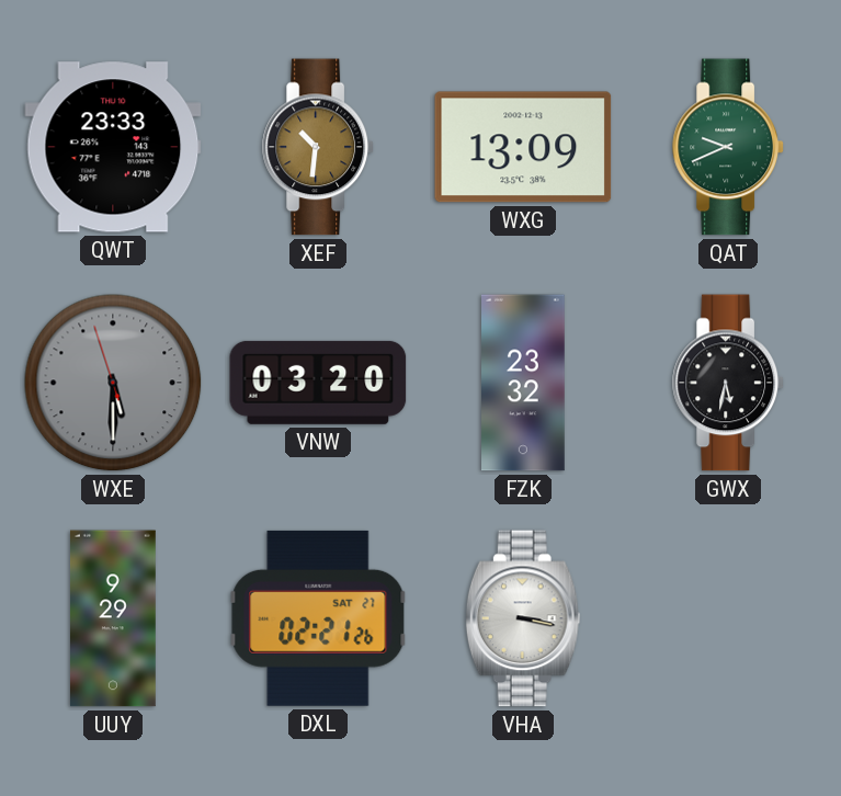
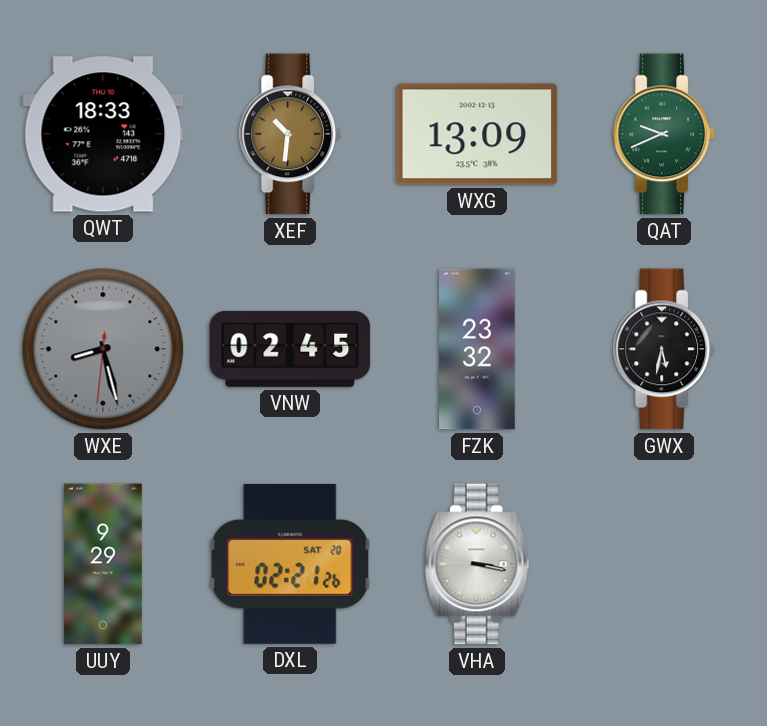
QWT: 23:33 -> 18:33 (103, 134)
WXE: 5:29 -> 8:27 (103, 349)
VNW: 03:20 -> 02:45 (290, 349)
DXL date: SAT 27 -> SAT 20 (290, 564)
